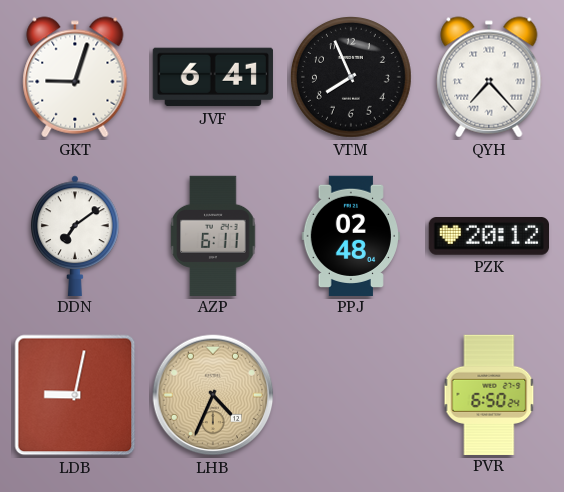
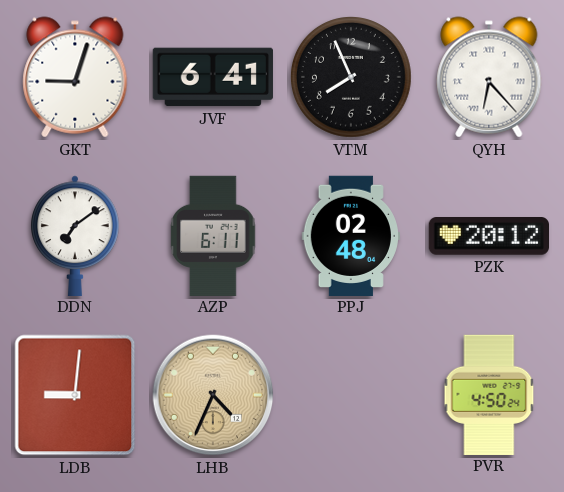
QYH: 7:23 -> 6:23 (489, 77)
LDB: 9:02 -> 9:01 (75, 395)
PVR: 6:50 -> 4:50 (489, 394)
